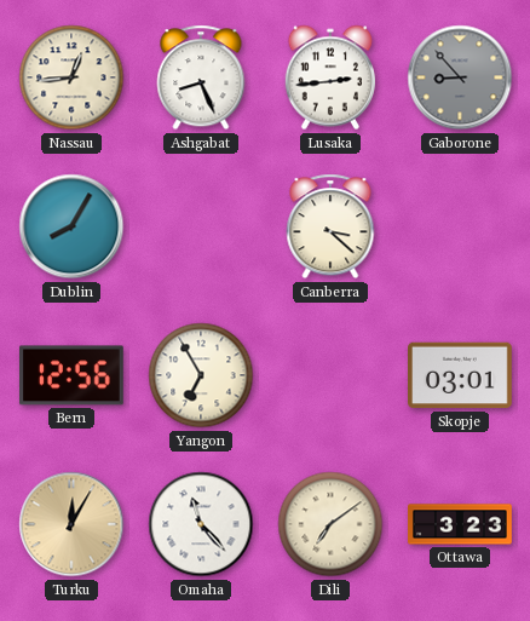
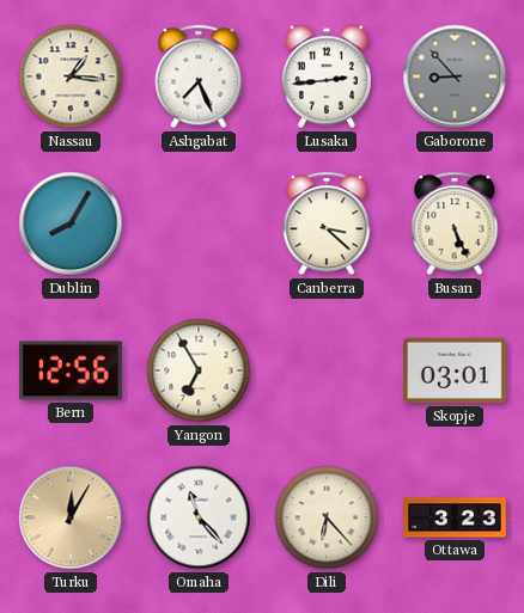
Nassau: 12:44 -> 1:16 (71, 76)
Ashgabat: 8:26 -> 7:26 (199, 76)
Busan: none -> 5:26 (455, 223)
Dili: 7:09 -> 6:23 (327, 517)
